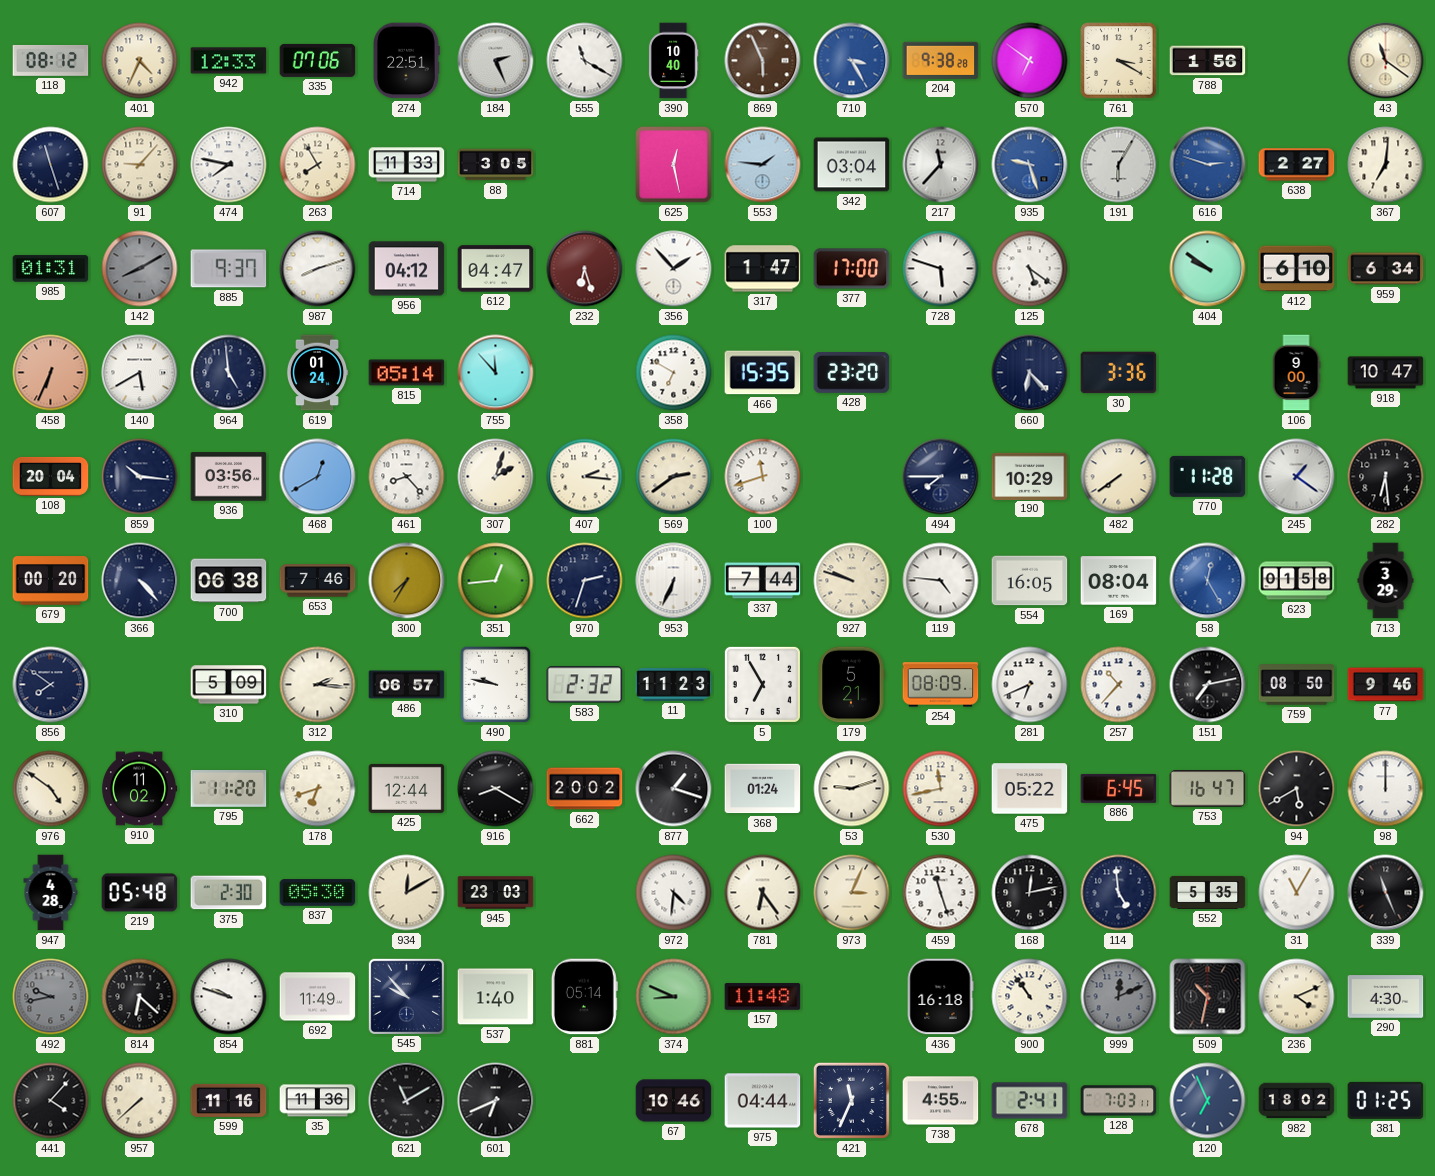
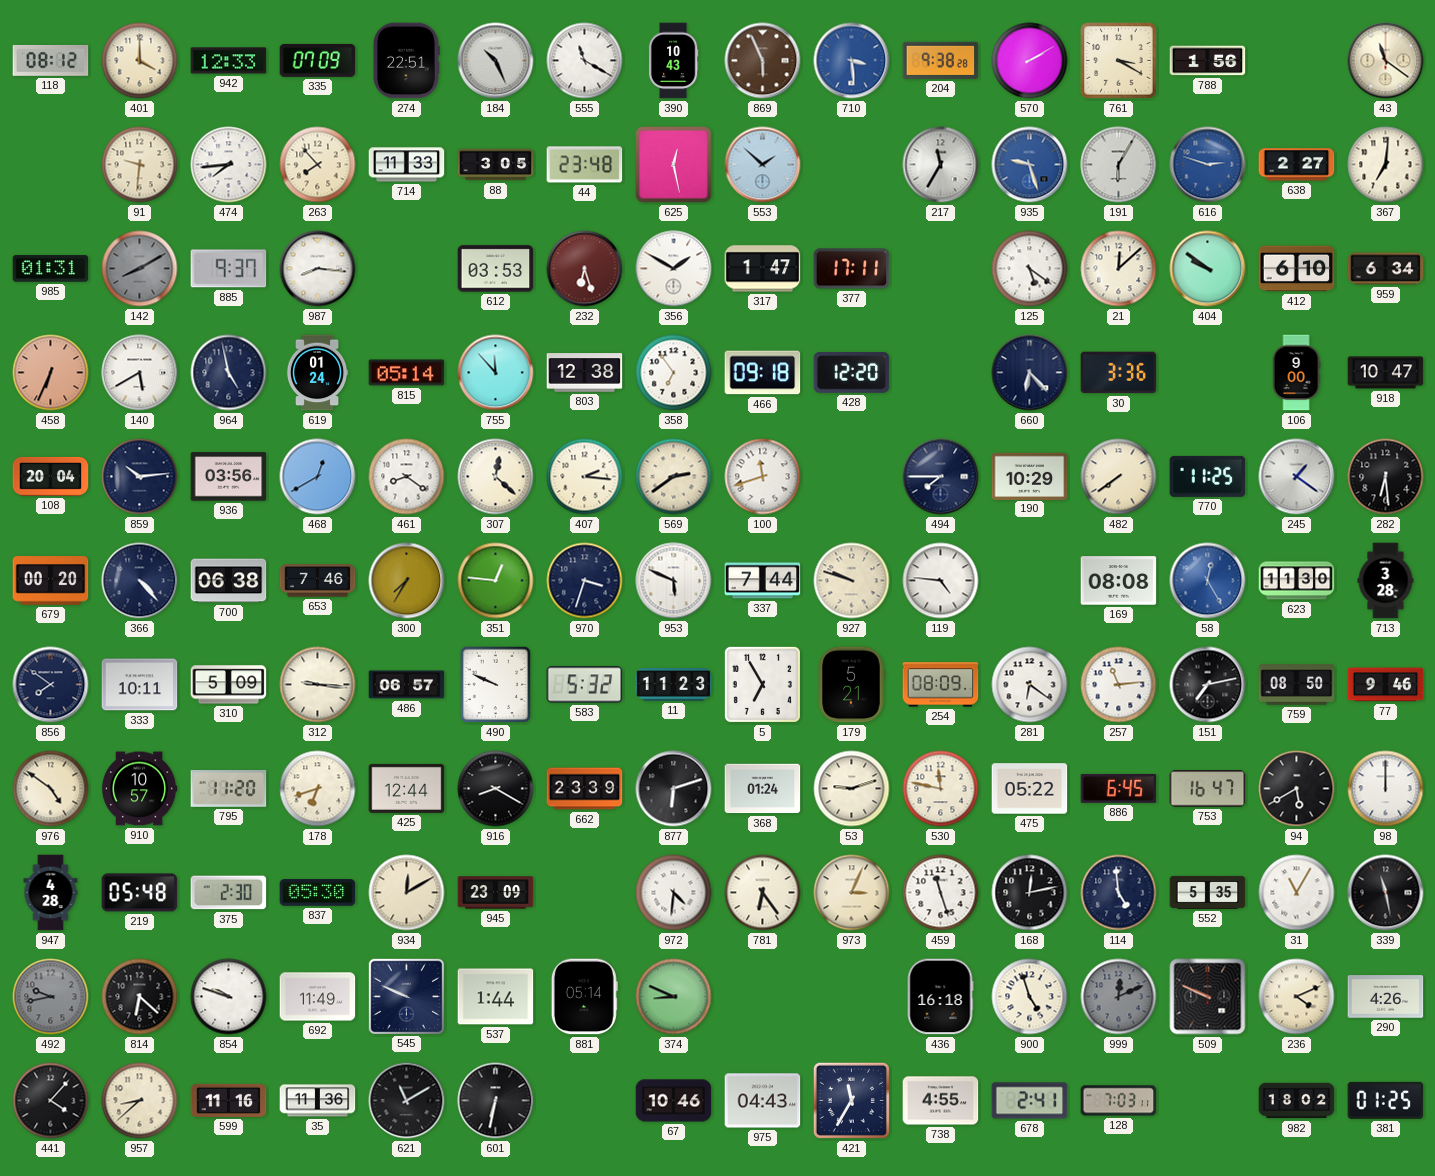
401: 4:34 -> 4:00 (140, 61)
335: 07:06 -> 07:09 (318, 60)
184: 2:26 -> 10:26 (496, 61)
390: 10:40 -> 10:43 (673, 61)
710: 3:25 -> 3:29 (852, 61)
570: 6:51 -> 2:10 (1030, 61)
607: 11:27 -> none (51, 165)
91: 9:07 -> 9:31 (140, 165)
474: 7:47 -> 7:44 (229, 165)
263: 7:55 -> 7:53 (318, 165)
44: none -> 23:48 (585, 165)
553: 1:46 -> 1:52 (763, 165)
342: 03:04 -> none (852, 165)
217: 11:37 -> 11:35 (941, 165)
987: 8:12 -> 8:16 (318, 269)
956: 04:12 -> none (407, 269)
612: 04:47 -> 03:53 (496, 269)
356: 1:53 -> 1:50 (674, 269)
377: 17:00 -> 17:11 (852, 269)
728: 5:48 -> none (941, 269)
21: none -> 12:08 (1119, 269)
964: 4:59 -> 4:58 (229, 373)
803: none -> 12:38 (585, 373)
358: 6:50 -> 6:54 (674, 373)
466: 15:35 -> 09:18 (763, 373)
428: 23:20 -> 12:20 (852, 373)
859: 10:16 -> 10:14 (140, 477)
461: 8:23 -> 8:21 (407, 477)
307: 2:03 -> 12:22 (496, 477)
770: 11:28 -> 11:25 (1208, 476)
351: 12:44 -> 12:46 (496, 581)
970: 2:33 -> 3:33 (585, 581)
953: 6:34 -> 5:49 (674, 581)
554: 16:05 -> none (1030, 581)
169: 08:04 -> 08:08 (1119, 581)
623: 01:58 -> 11:30 (1297, 581)
713: 3:29 -> 3:28 (1386, 581)
333: none -> 10:11 (140, 685)
312: 2:16 -> 9:16 (318, 685)
490: 9:47 -> 9:49 (496, 685)
583: 2:32 -> 5:32 (585, 685)
281: 6:41 -> 6:21 (1030, 685)
257: 10:37 -> 11:14 (1119, 685)
910: 11:02 -> 10:57 (139, 789)
662: 20:02 -> 23:39 (585, 789)
877: 1:18 -> 6:12 (674, 789)
530: 11:43 -> 11:47 (941, 789)
945: 23:03 -> 23:09 (496, 893)
339: 11:26 -> 11:28 (1386, 893)
545: 9:53 -> 9:49 (406, 996)
537: 1:40 -> 1:44 (496, 997)
157: 11:48 -> none (763, 997)
900: 10:54 -> 4:57 (1030, 997)
509: 10:32 -> 9:49 (1208, 997)
290: 4:30 -> 4:26 (1386, 997)
957: 7:38 -> 8:38 (140, 1101)
601: 6:41 -> 6:32 (496, 1101)
975: 04:44 -> 04:43 (763, 1101)
421: 11:34 -> 11:35 (851, 1100)
120: 6:56 -> none (1208, 1101)
